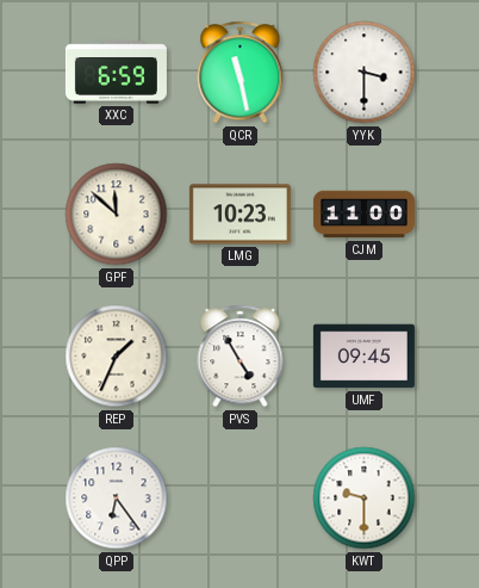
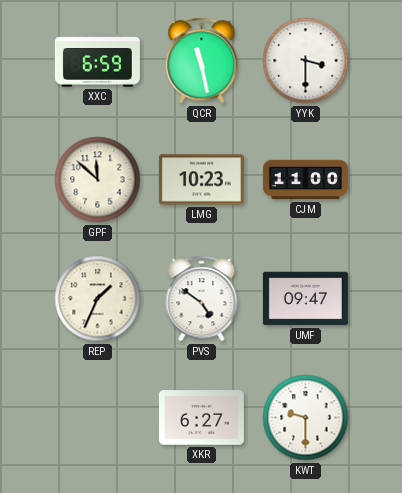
PVS: 4:55 -> 4:51 (202, 299)
UMF: 09:45 -> 09:47 (305, 299)
QPP: 6:24 -> none (117, 499)
XKR: none -> 6:27 (201, 418)
